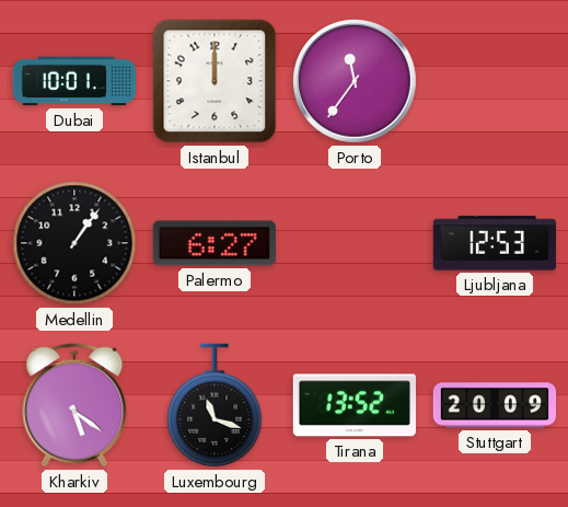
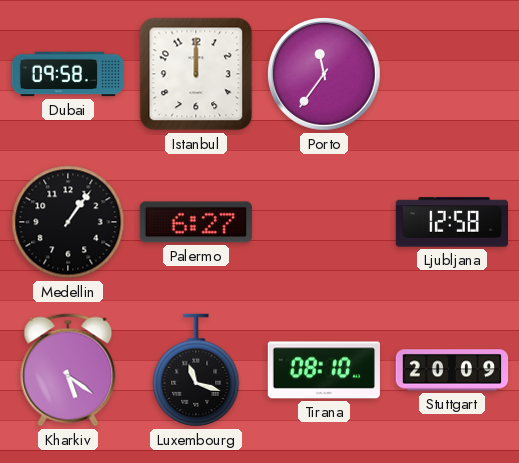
Dubai: 10:01 -> 09:58 (67, 74)
Ljubljana: 12:53 -> 12:58 (451, 222)
Tirana: 13:52 -> 08:10 (324, 370)
